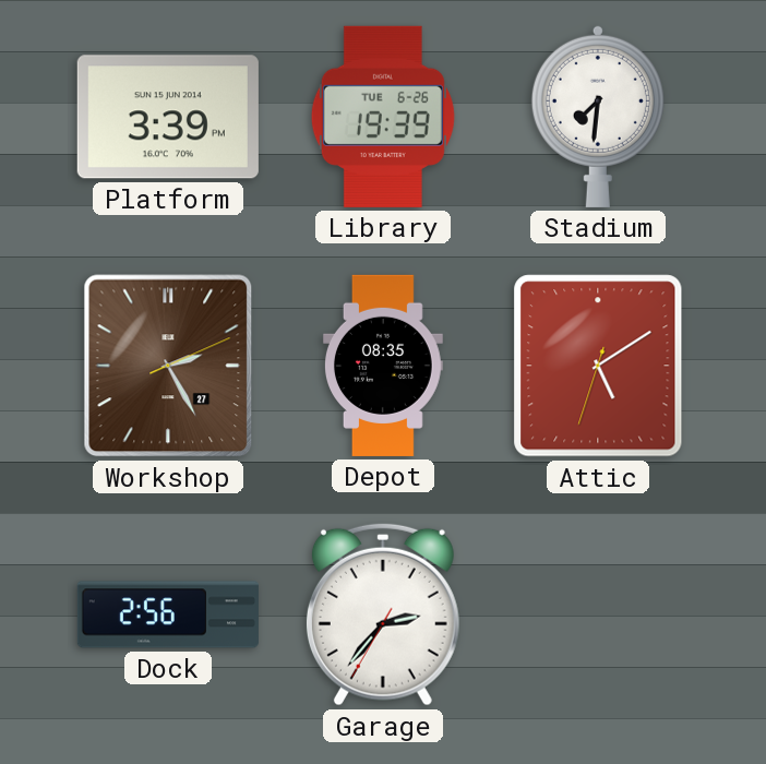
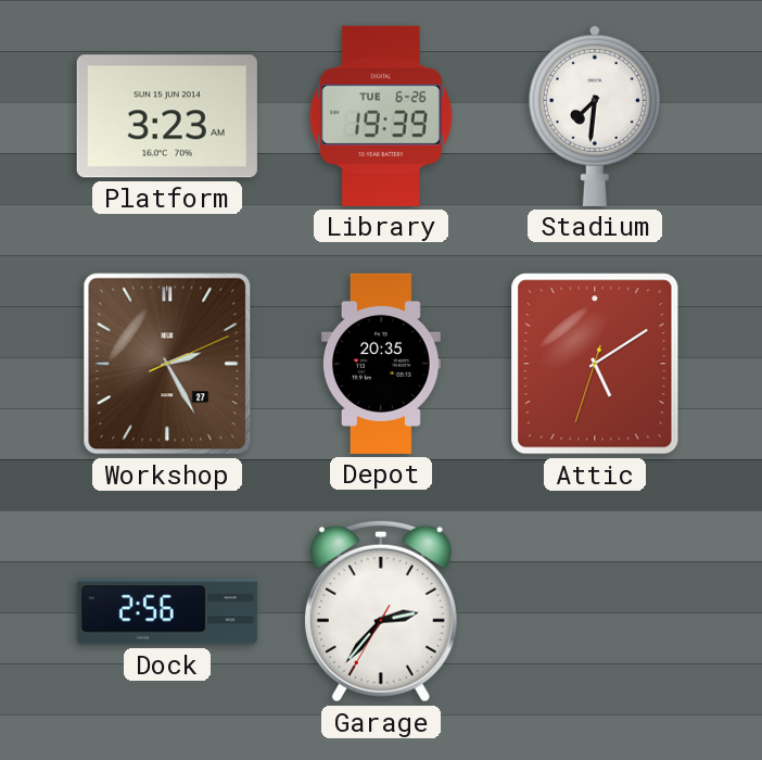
Platform: 3:39 -> 3:23 (167, 116)
Depot: 08:35 -> 20:35 (381, 364)
